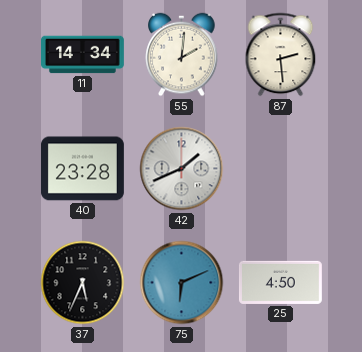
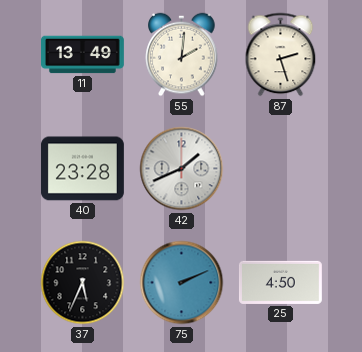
11: 14:34 -> 13:49 (83, 55)
87: 2:29 -> 2:27 (281, 55)
75: 6:11 -> 2:11 (182, 283)
